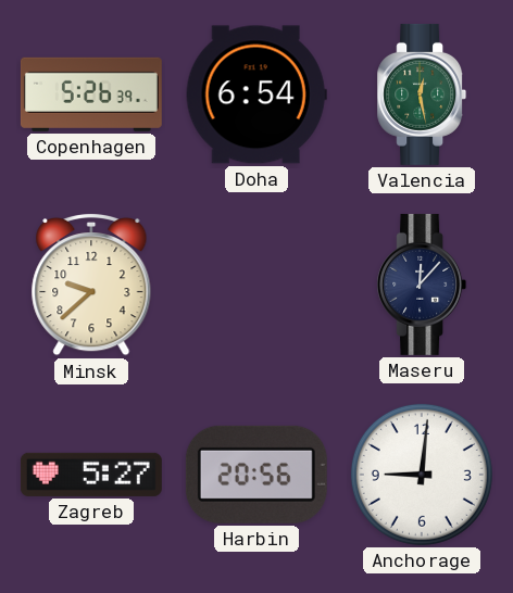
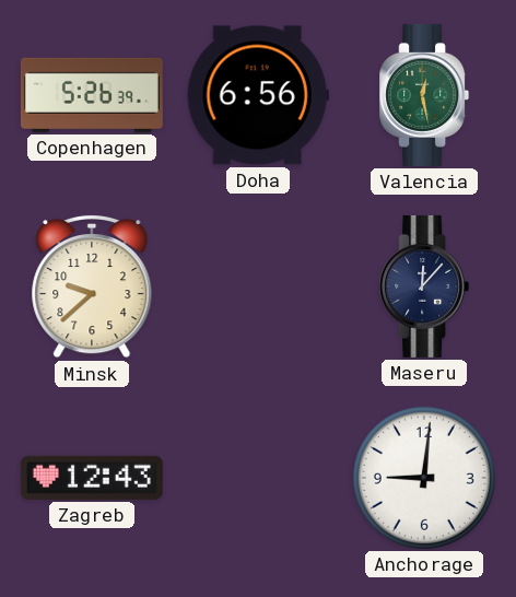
Doha: 6:54 -> 6:56 (258, 95)
Zagreb: 5:27 -> 12:43 (92, 478)
Harbin: 20:56 -> none (256, 475)
